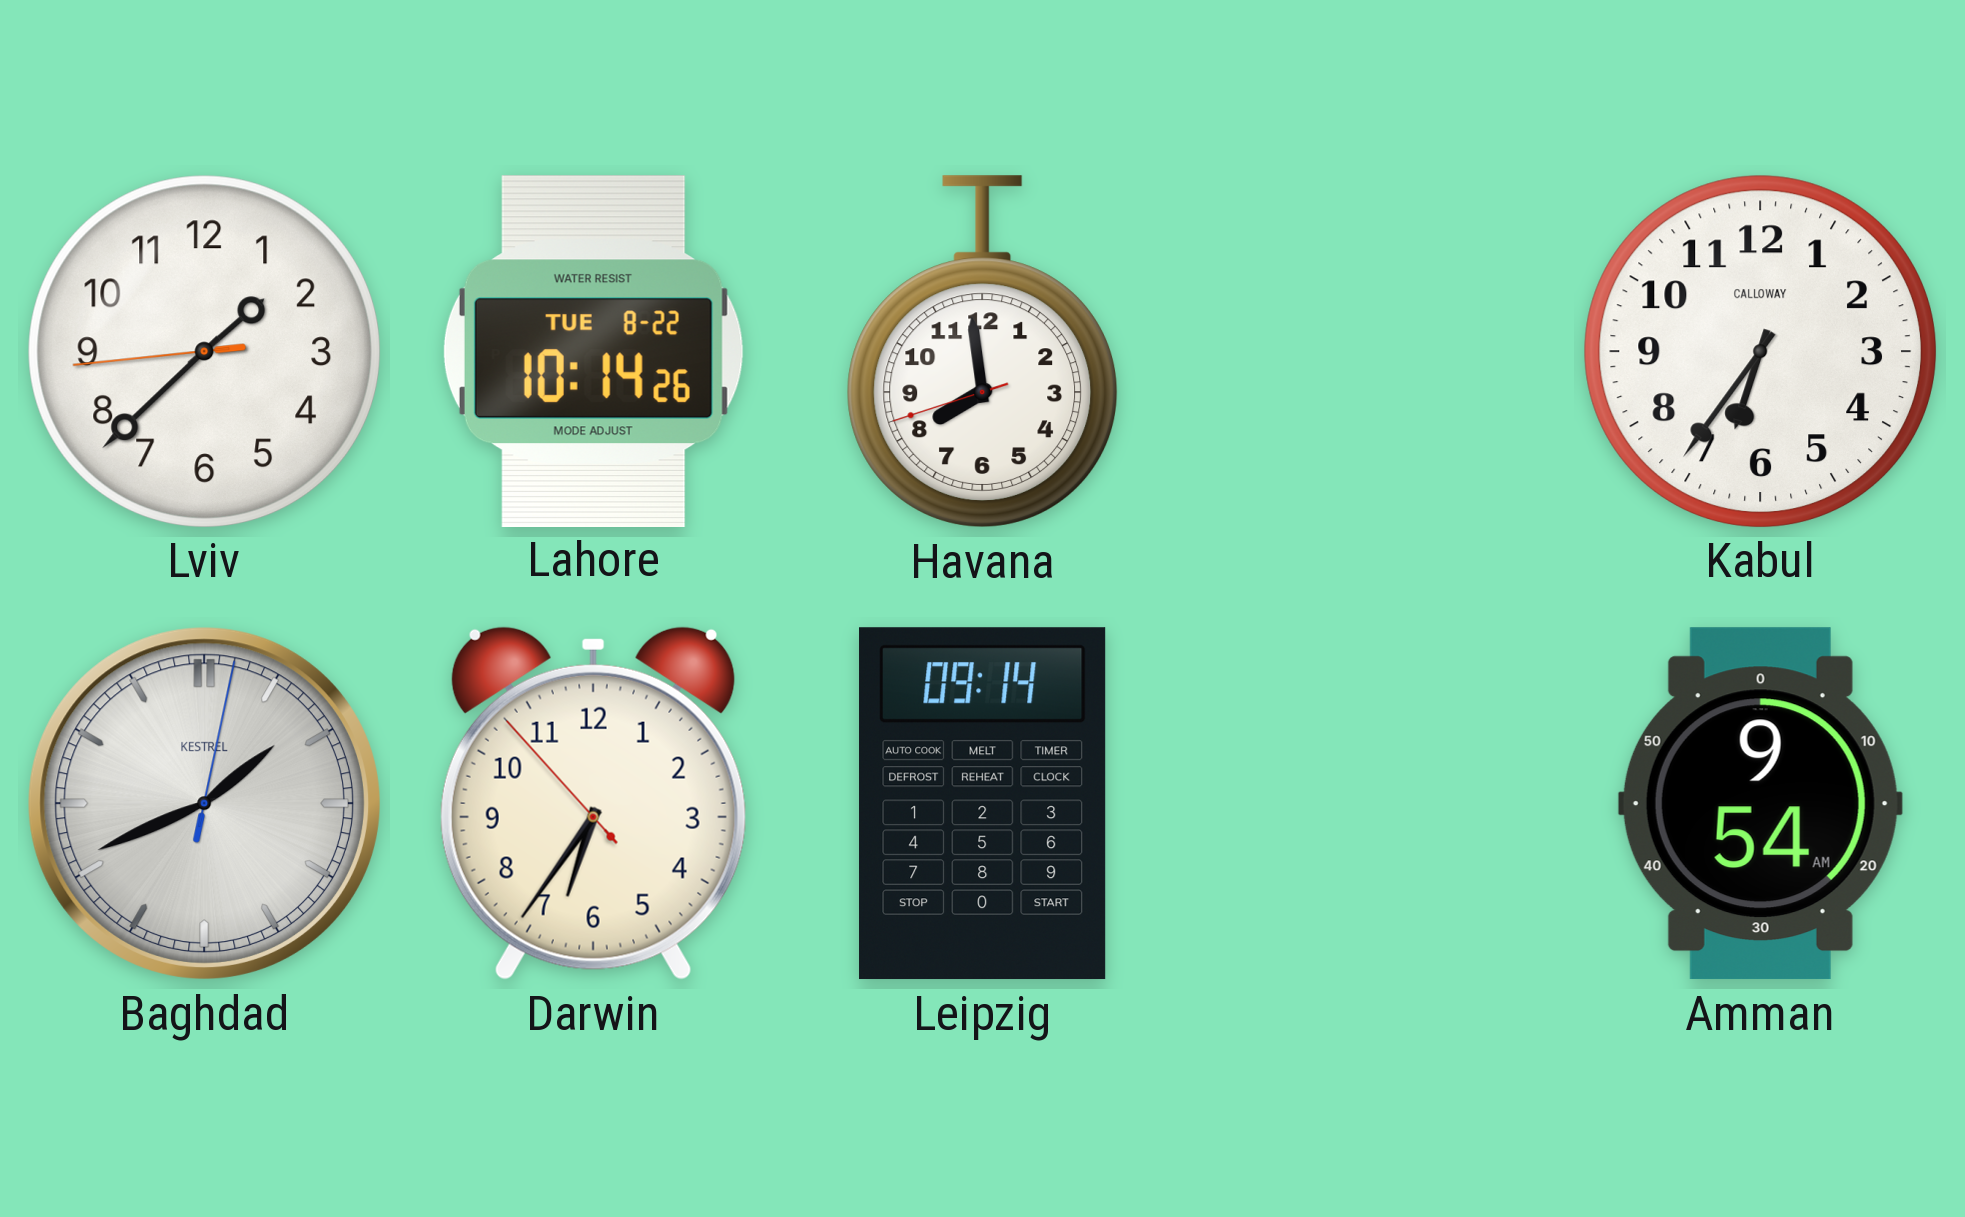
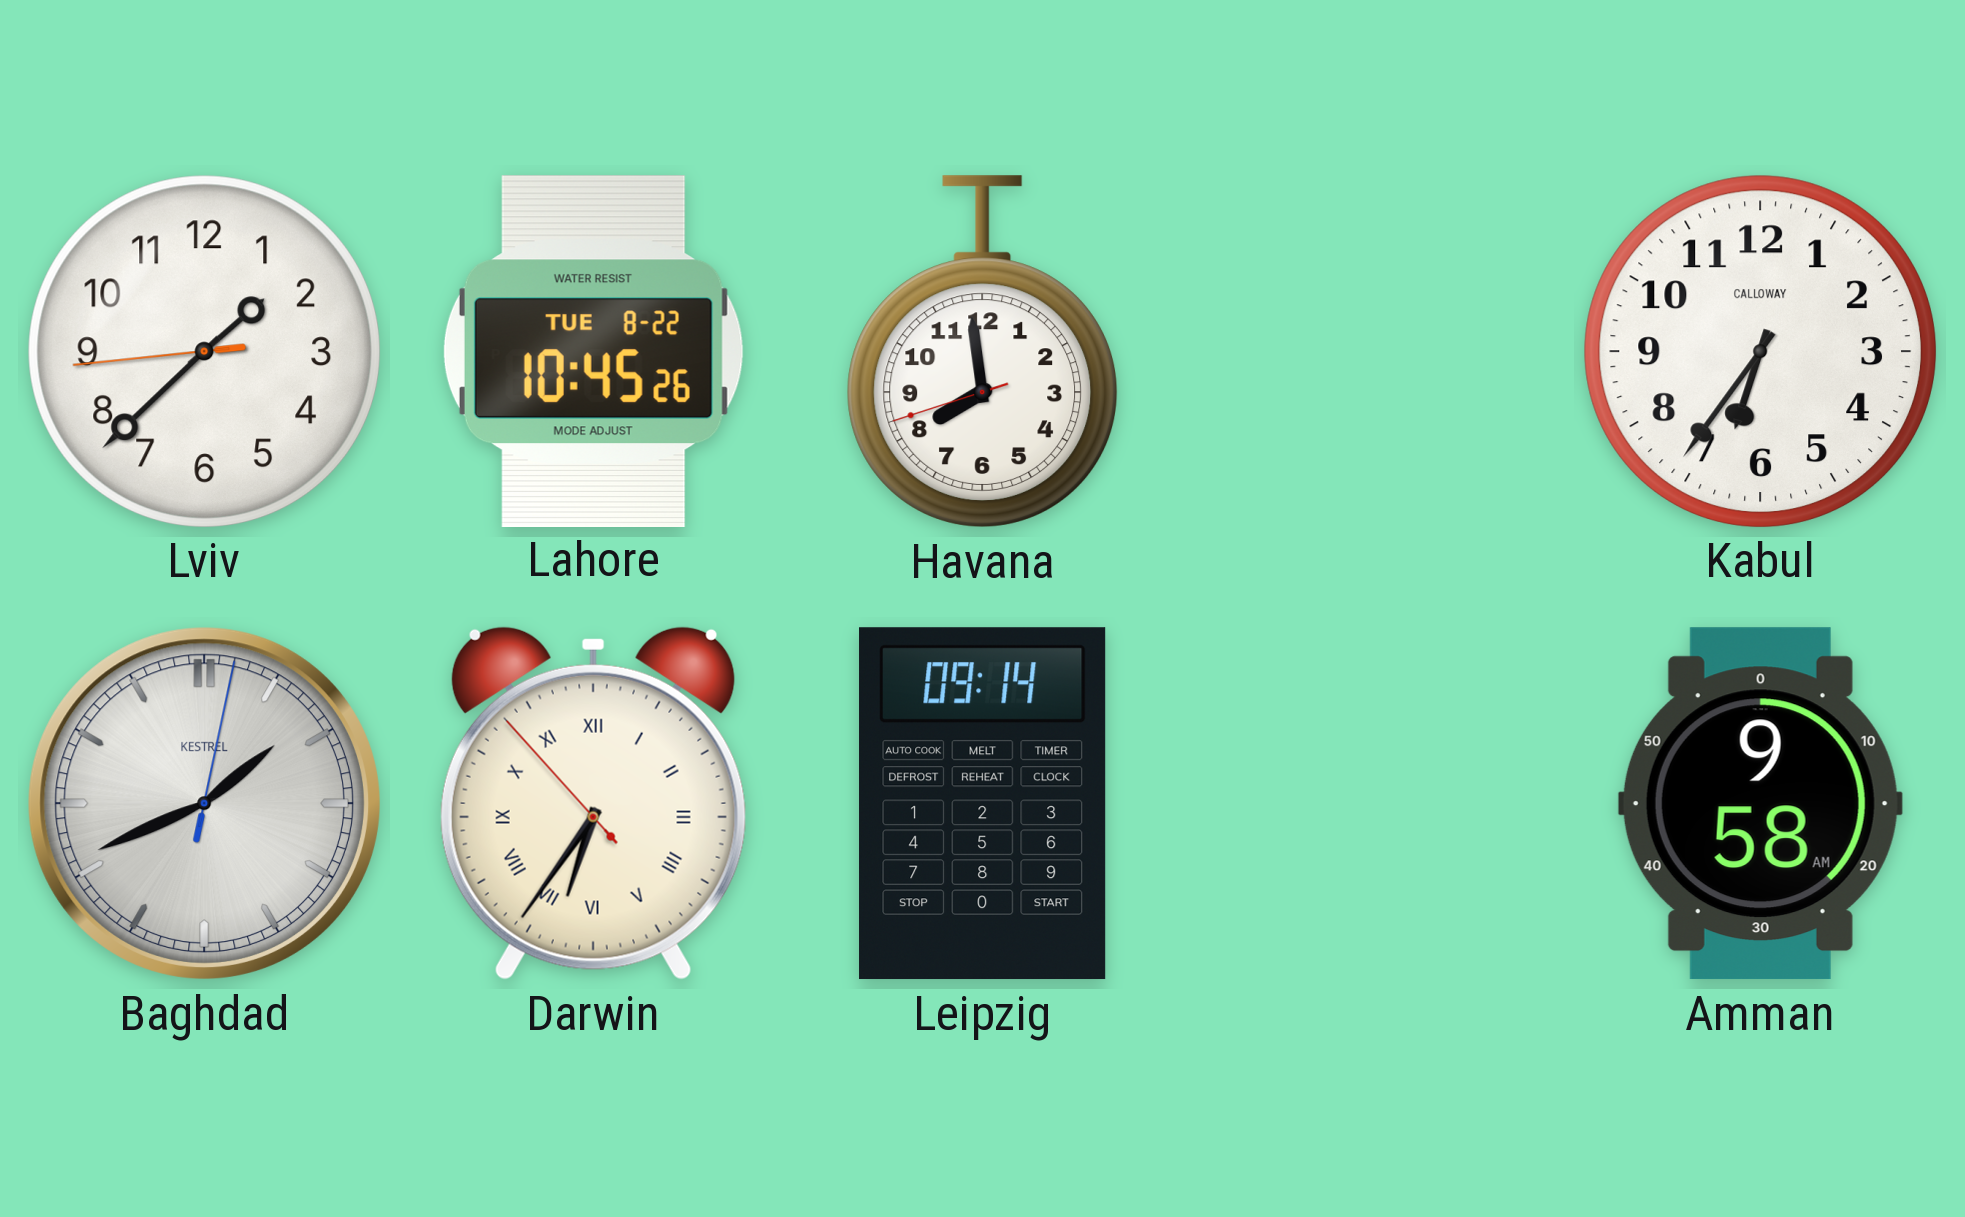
Lahore: 10:14 -> 10:45 (593, 351)
Darwin numerals: Arabic -> Roman (593, 803)
Amman: 9:54 -> 9:58 (1760, 804)
